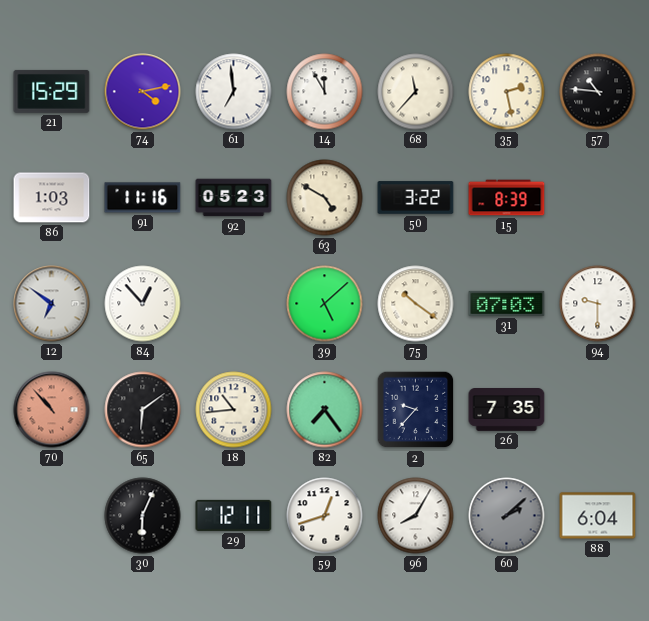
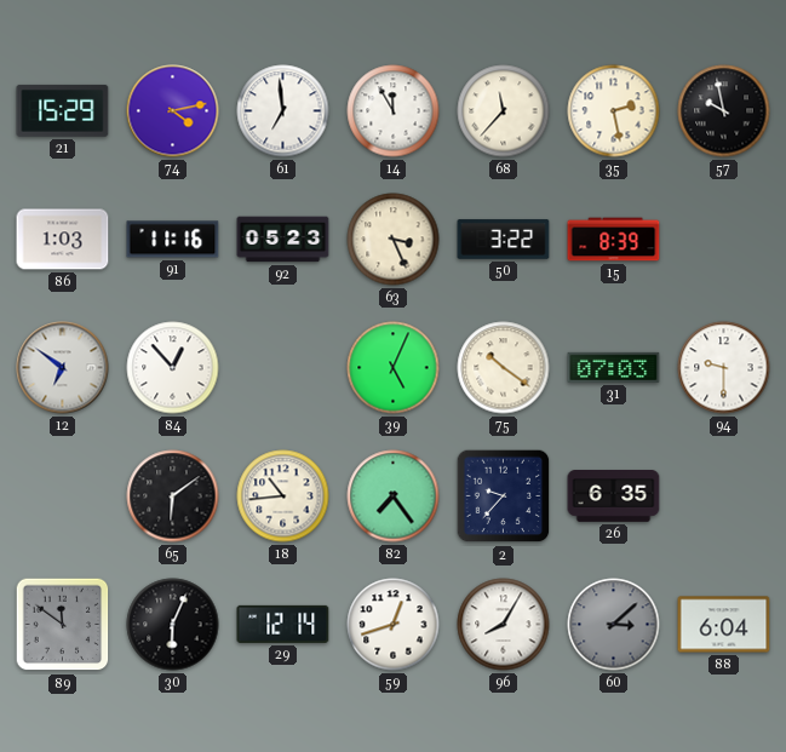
57: 10:46 -> 9:58 (724, 111)
63: 4:50 -> 3:26 (394, 240)
39: 5:08 -> 5:04 (394, 368)
70: 10:53 -> none (52, 410)
26: 7:35 -> 6:35 (614, 496)
89: none -> 11:51 (63, 625)
29: 12:11 -> 12:14 (283, 624)
60: 2:08 -> 3:08 (614, 625)
